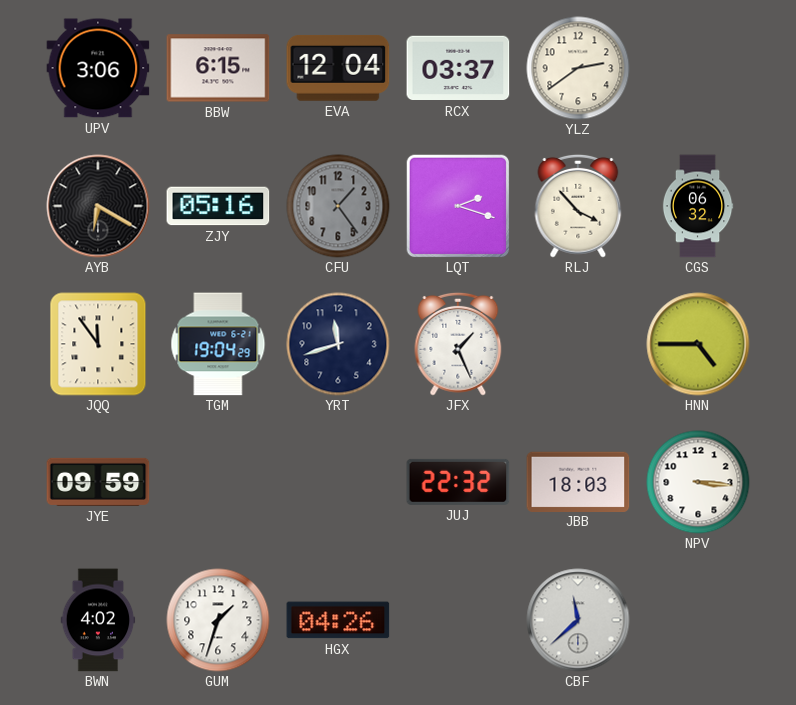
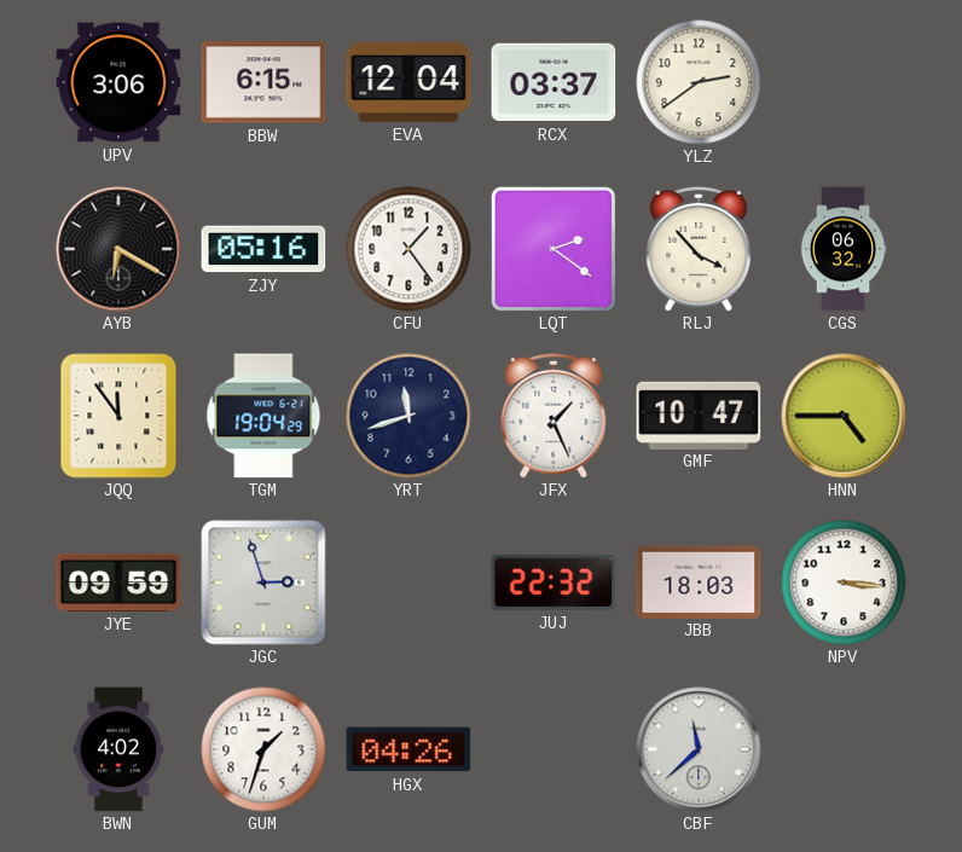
CFU dial: grey -> white (408, 249)
LQT: 2:18 -> 2:21 (554, 249)
GMF: none -> 10:47 (699, 415)
JGC: none -> 2:57 (263, 583)
